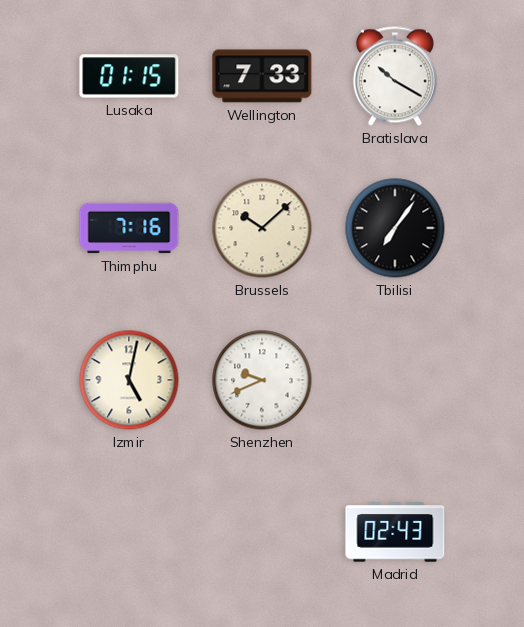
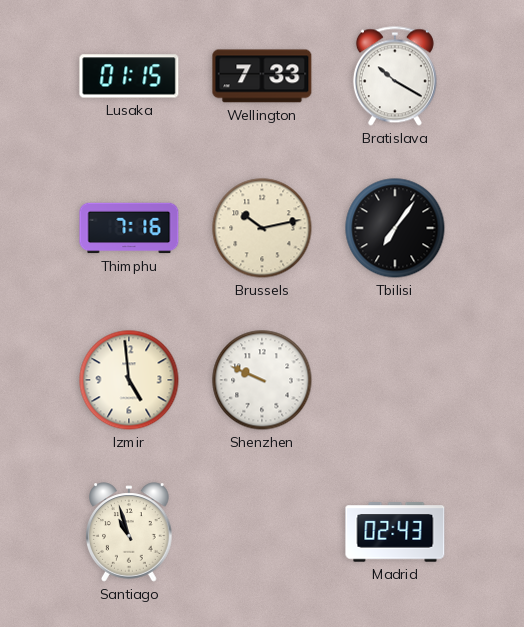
Brussels: 10:08 -> 10:13 (262, 228)
Izmir: 5:02 -> 4:59 (129, 380)
Shenzhen: 9:41 -> 9:49 (262, 380)
Santiago: none -> 10:57 (130, 532)
